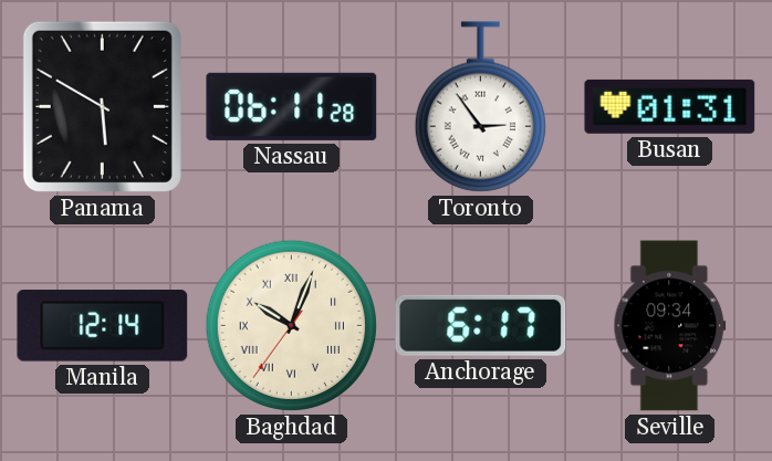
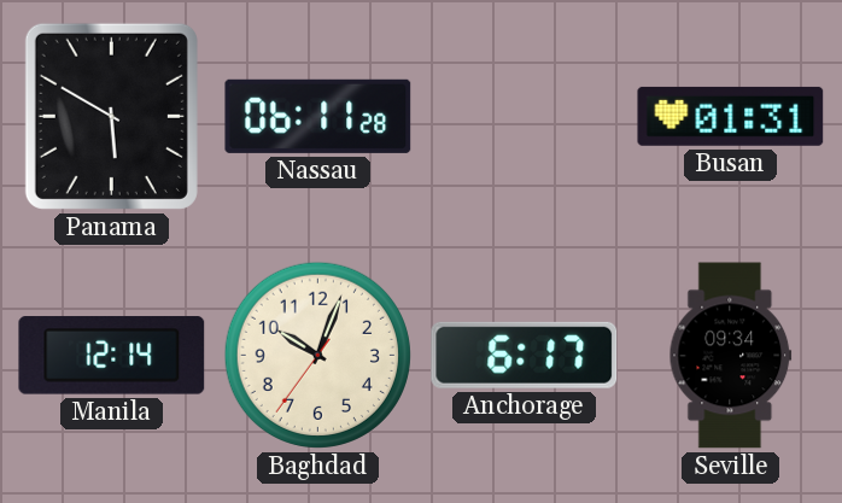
Toronto: 2:54 -> none (480, 107)
Baghdad numerals: Roman -> Arabic (317, 355)
